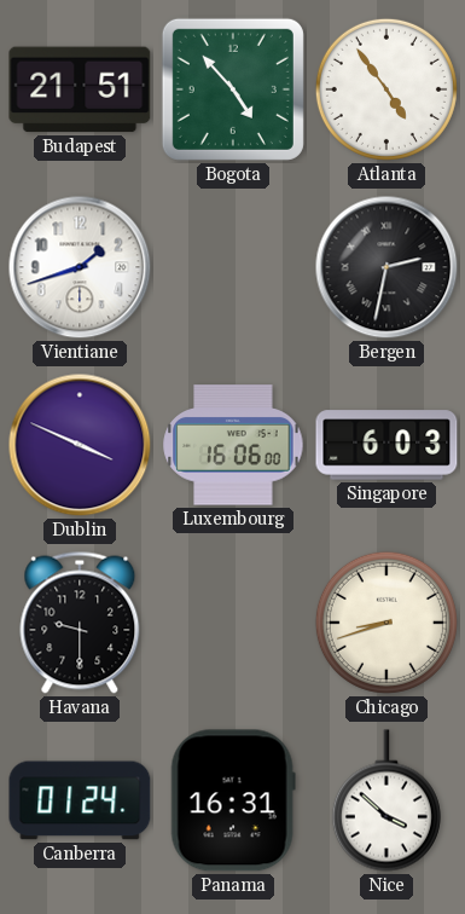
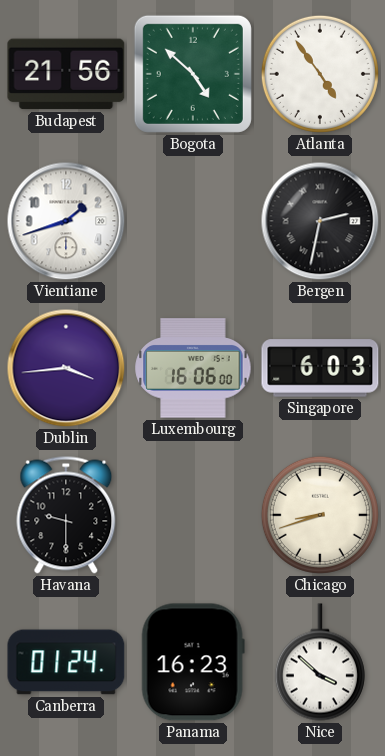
Budapest: 21:51 -> 21:56 (66, 74)
Bogota: 4:53 -> 4:52 (193, 74)
Dublin: 3:49 -> 3:44 (66, 368)
Panama: 16:31 -> 16:23 (193, 662)
